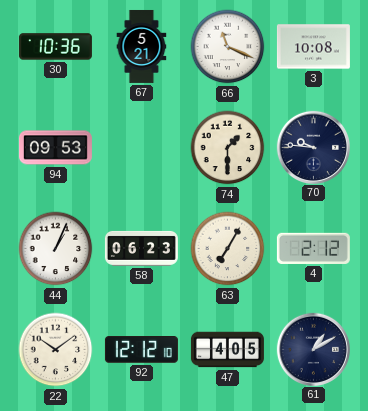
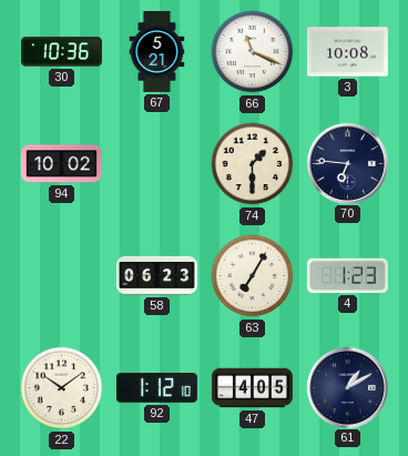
94: 09:53 -> 10:02 (61, 164)
70: 9:46 -> 6:46 (347, 163)
44: 1:04 -> none (56, 249)
4: 2:12 -> 1:23 (347, 275)
92: 12:12 -> 1:12 (156, 388)
